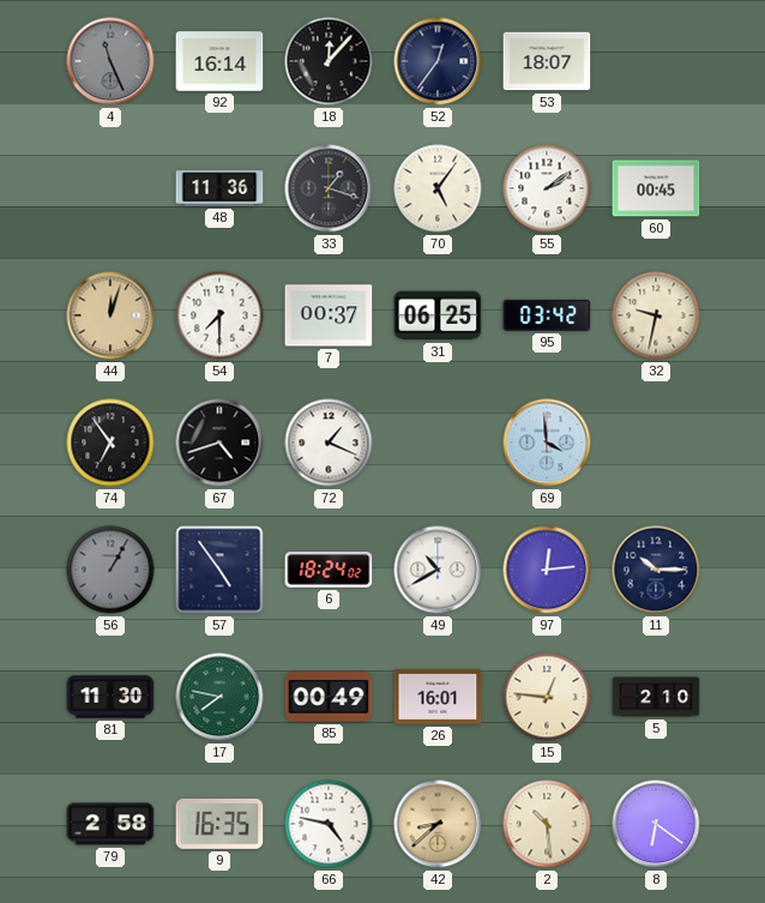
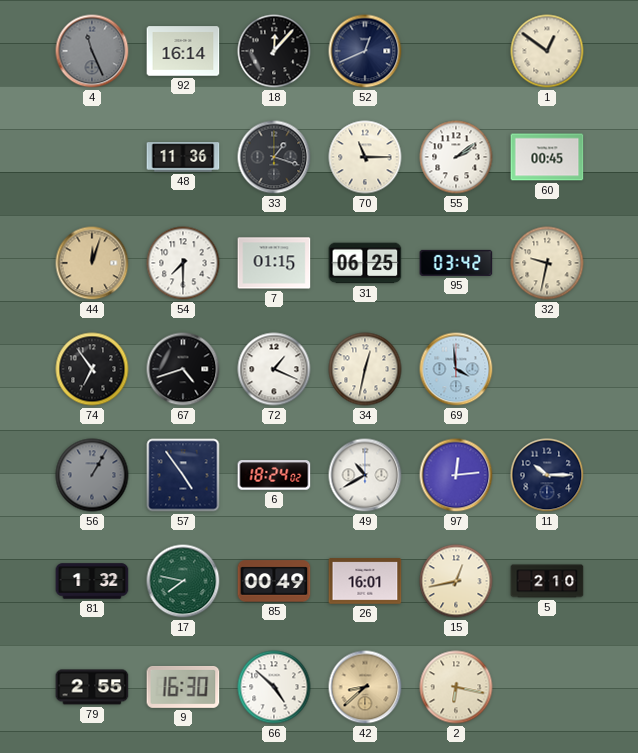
52: 12:36 -> 12:41 (365, 51)
53: 18:07 -> none (547, 61)
1: none -> 12:51 (547, 51)
70: 5:06 -> 11:15 (365, 157)
7: 00:37 -> 01:15 (274, 263)
34: none -> 12:32 (365, 369)
81: 11:30 -> 1:32 (92, 581)
15: 12:46 -> 12:43 (456, 581)
79: 2:58 -> 2:55 (92, 687)
9: 16:35 -> 16:30 (183, 687)
66: 4:47 -> 4:52 (274, 687)
2: 10:29 -> 6:17 (456, 687)
8: 6:21 -> none (656, 824)
